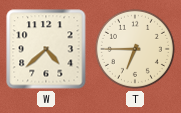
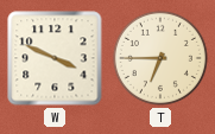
W: 4:38 -> 3:49 (55, 58)
